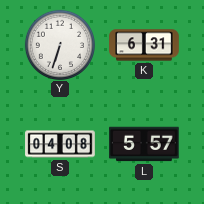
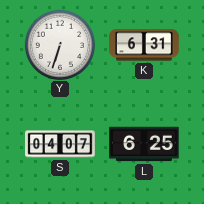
S: 04:08 -> 04:07 (60, 144)
L: 5:57 -> 6:25 (144, 144)
